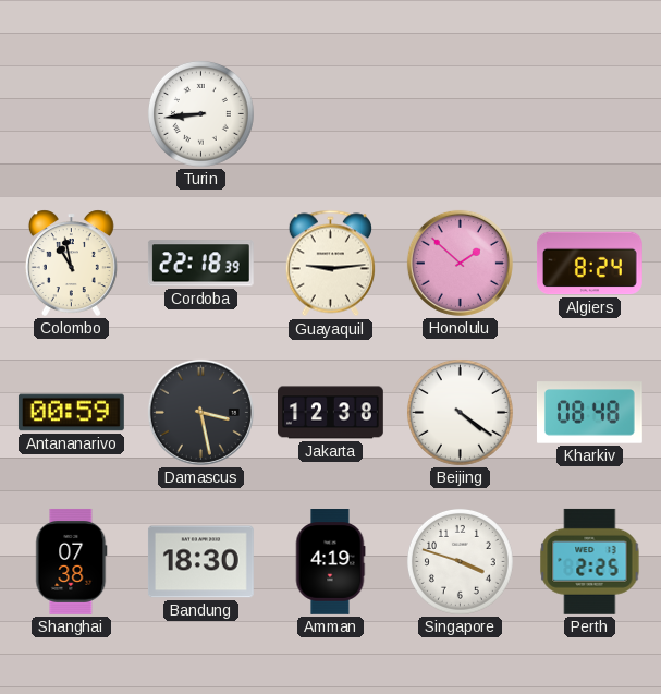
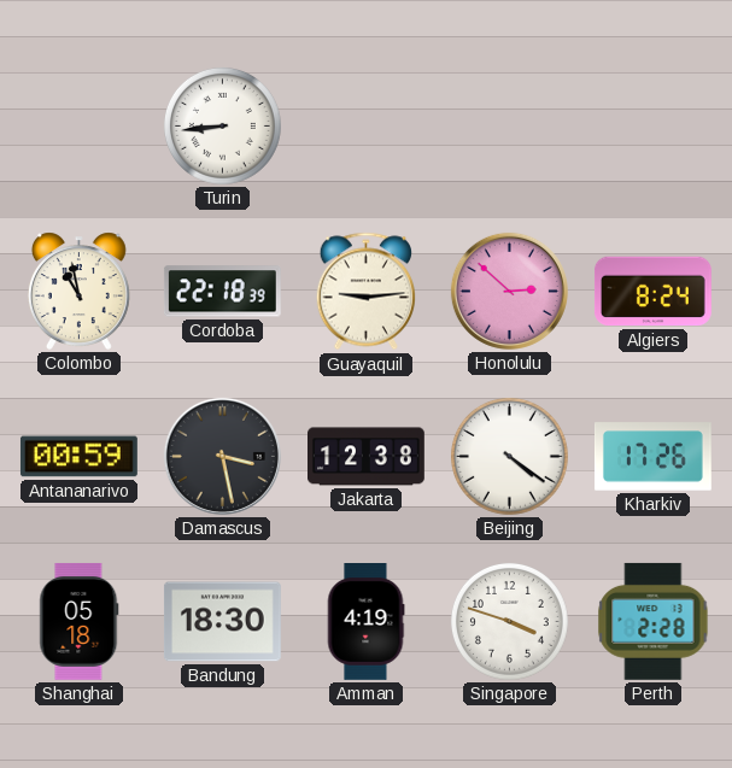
Honolulu: 1:52 -> 2:52 (509, 291)
Kharkiv: 08:48 -> 17:26 (652, 457)
Shanghai: 07:38 -> 05:18 (80, 621)
Perth: 2:25 -> 2:28 (654, 621)
